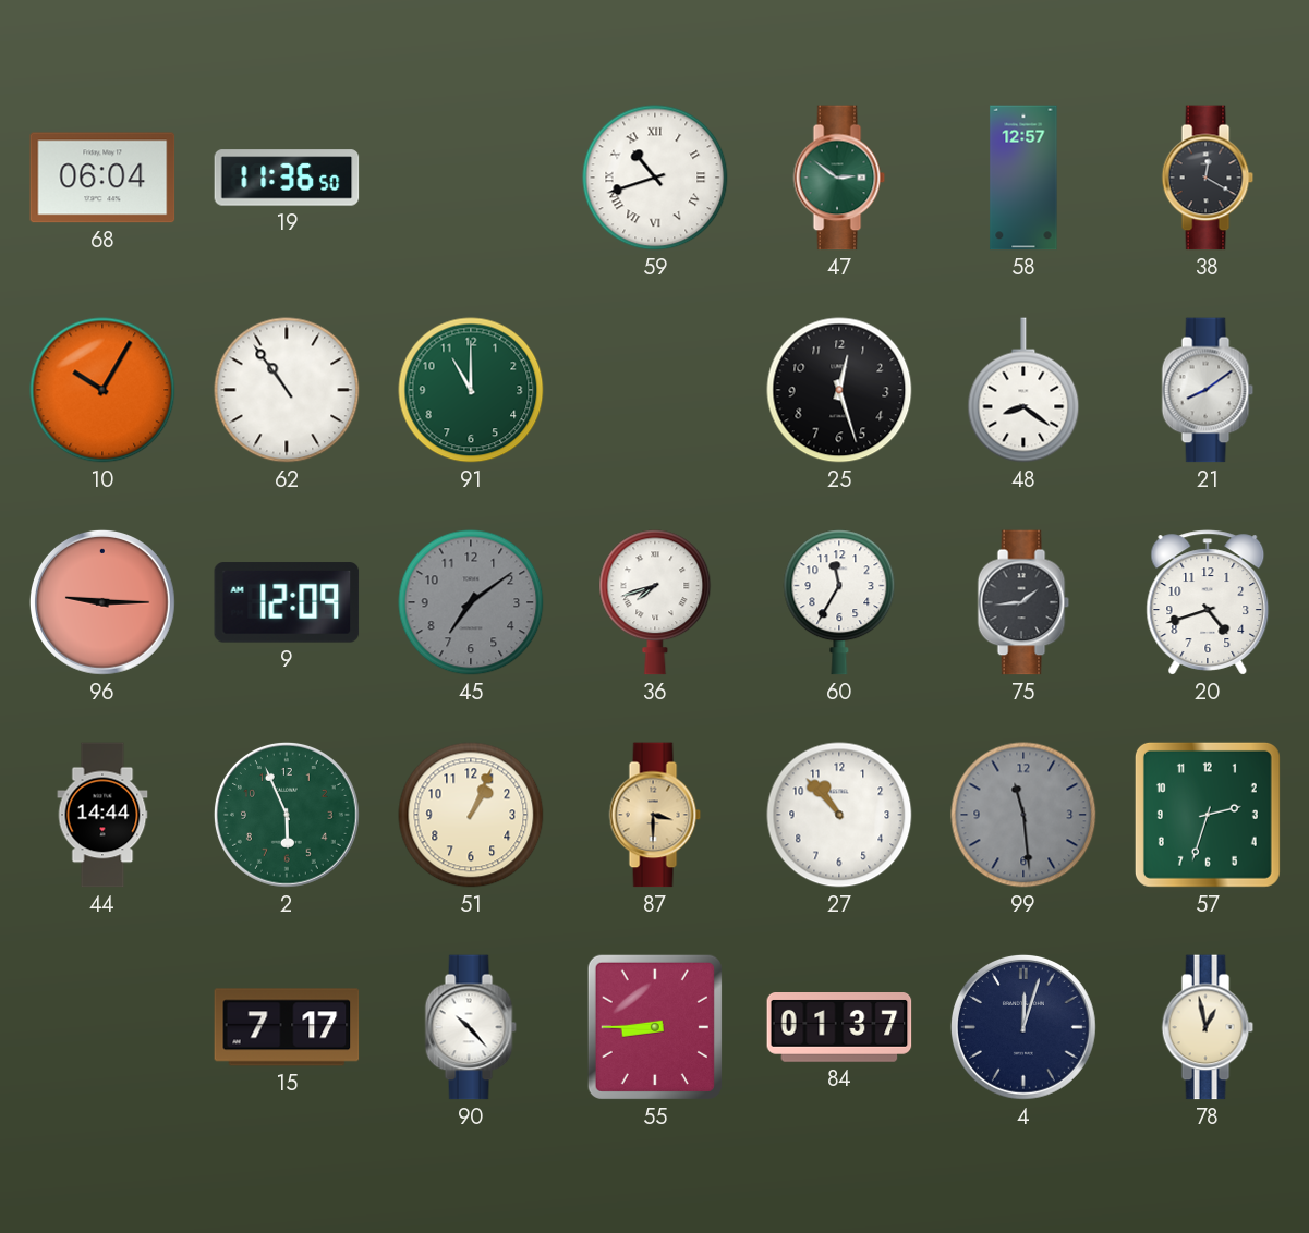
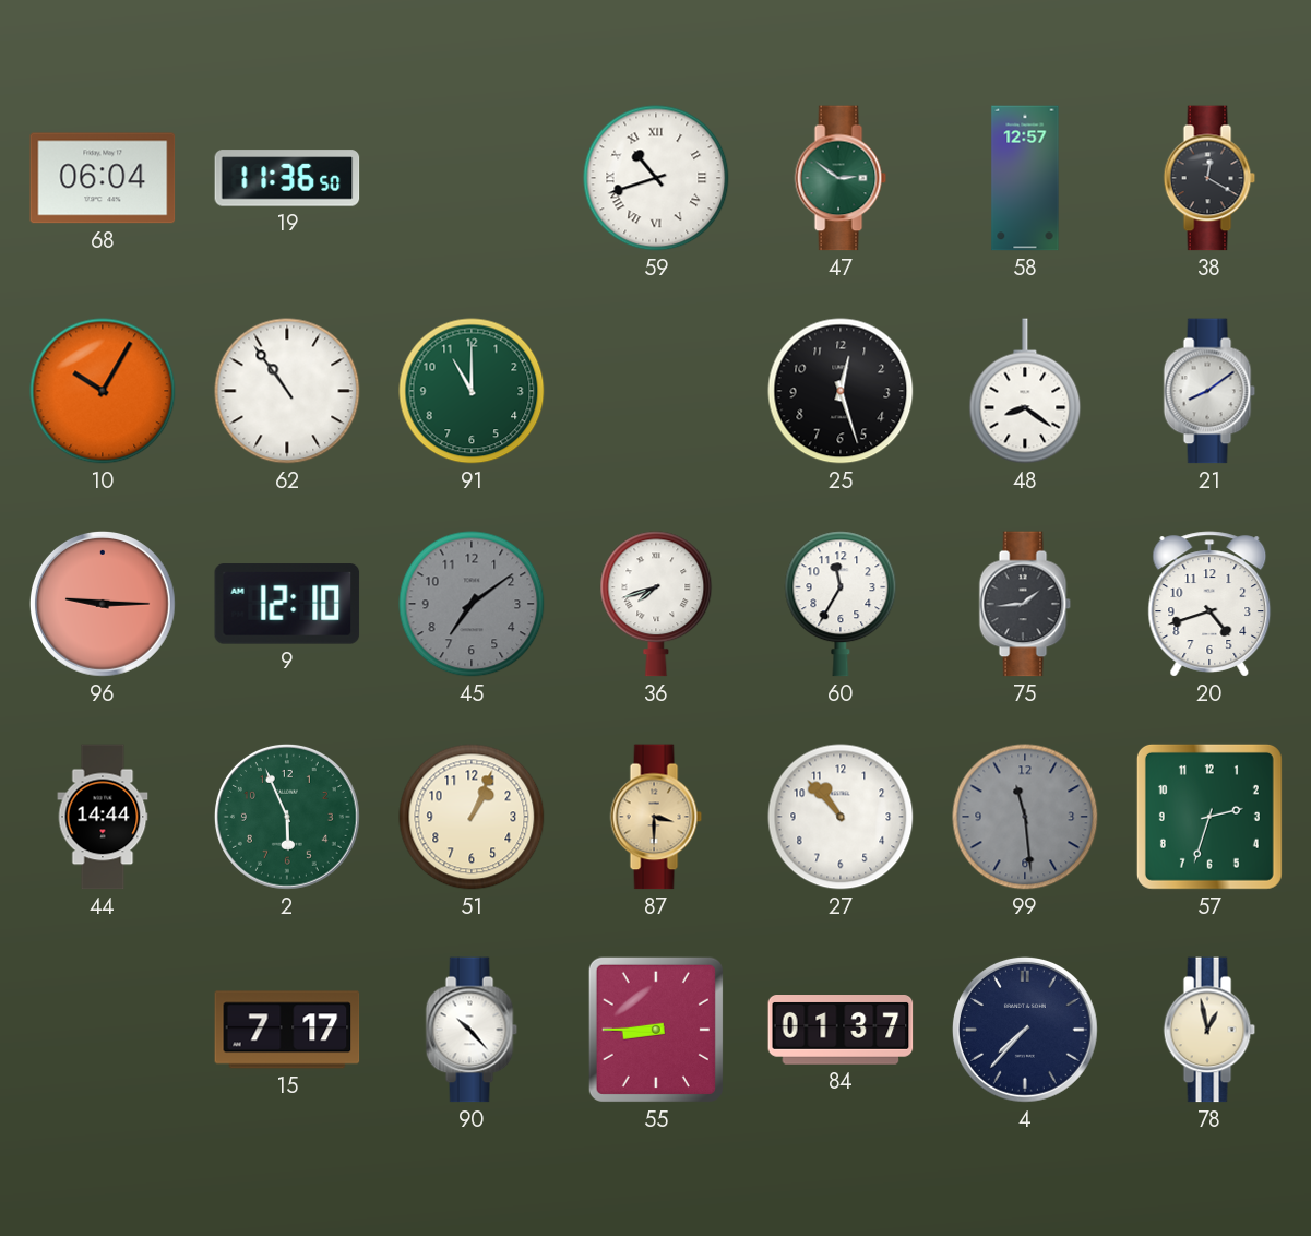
9: 12:09 -> 12:10 (287, 604)
4: 12:03 -> 7:37 (1025, 1030)
